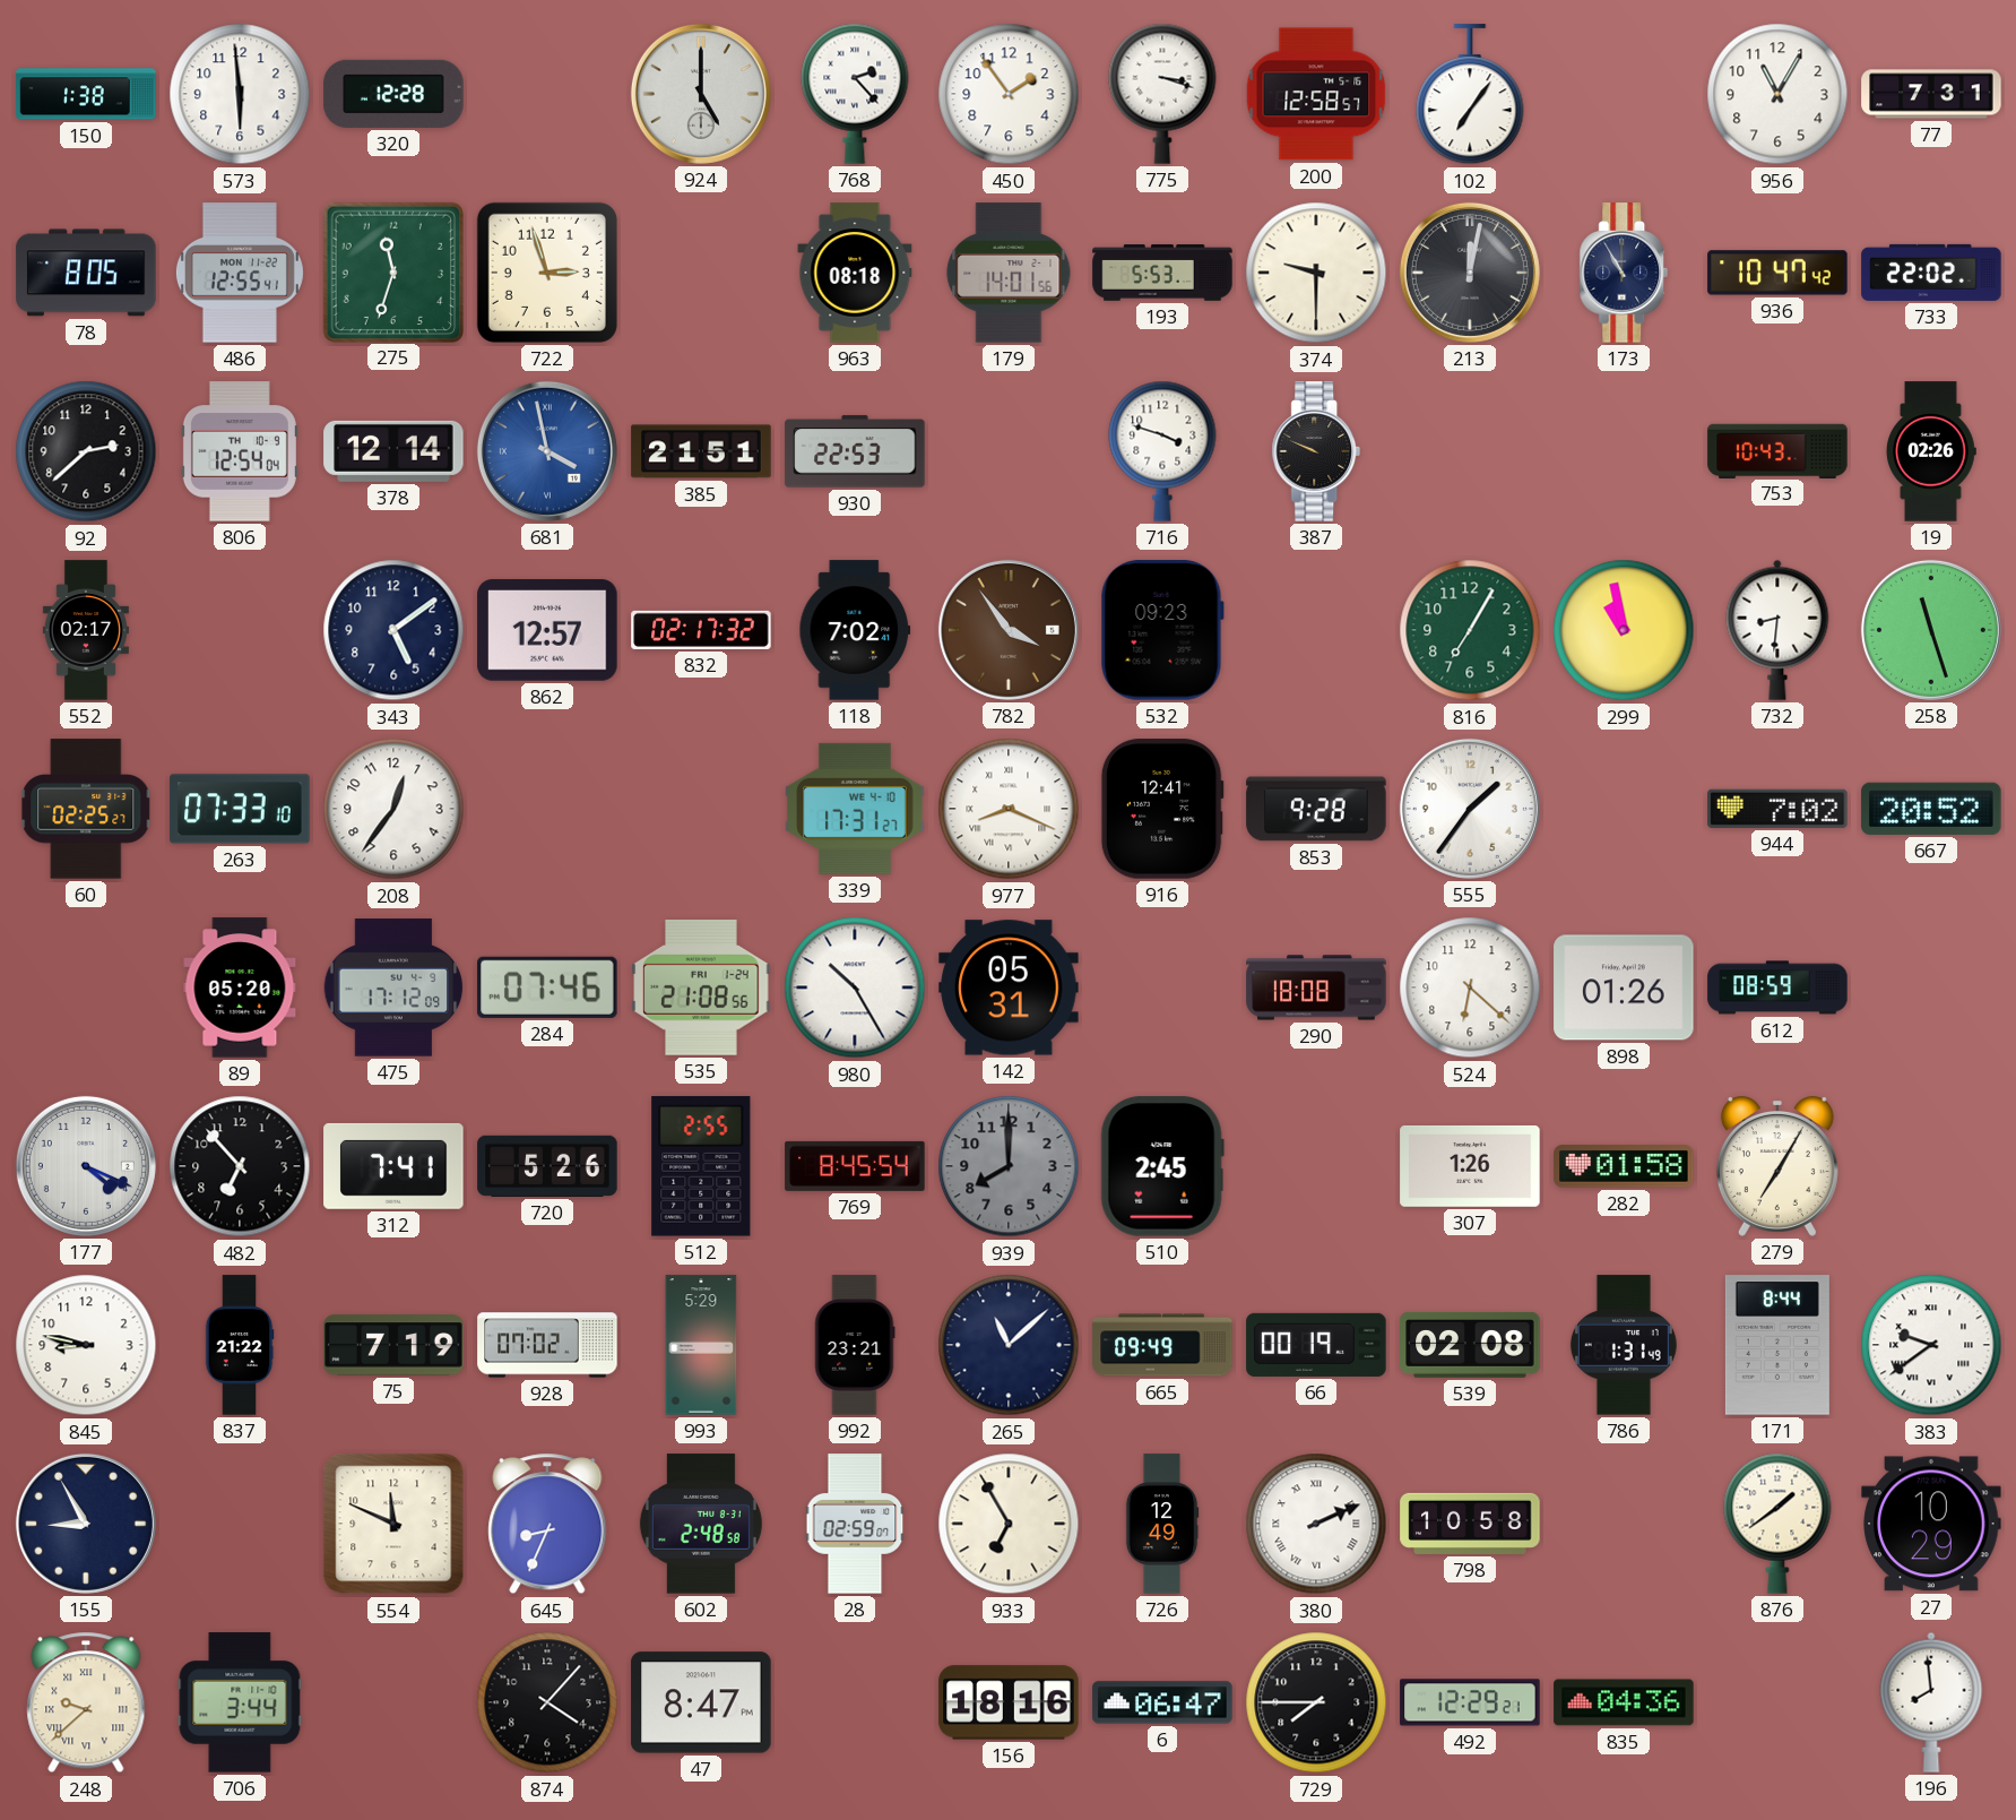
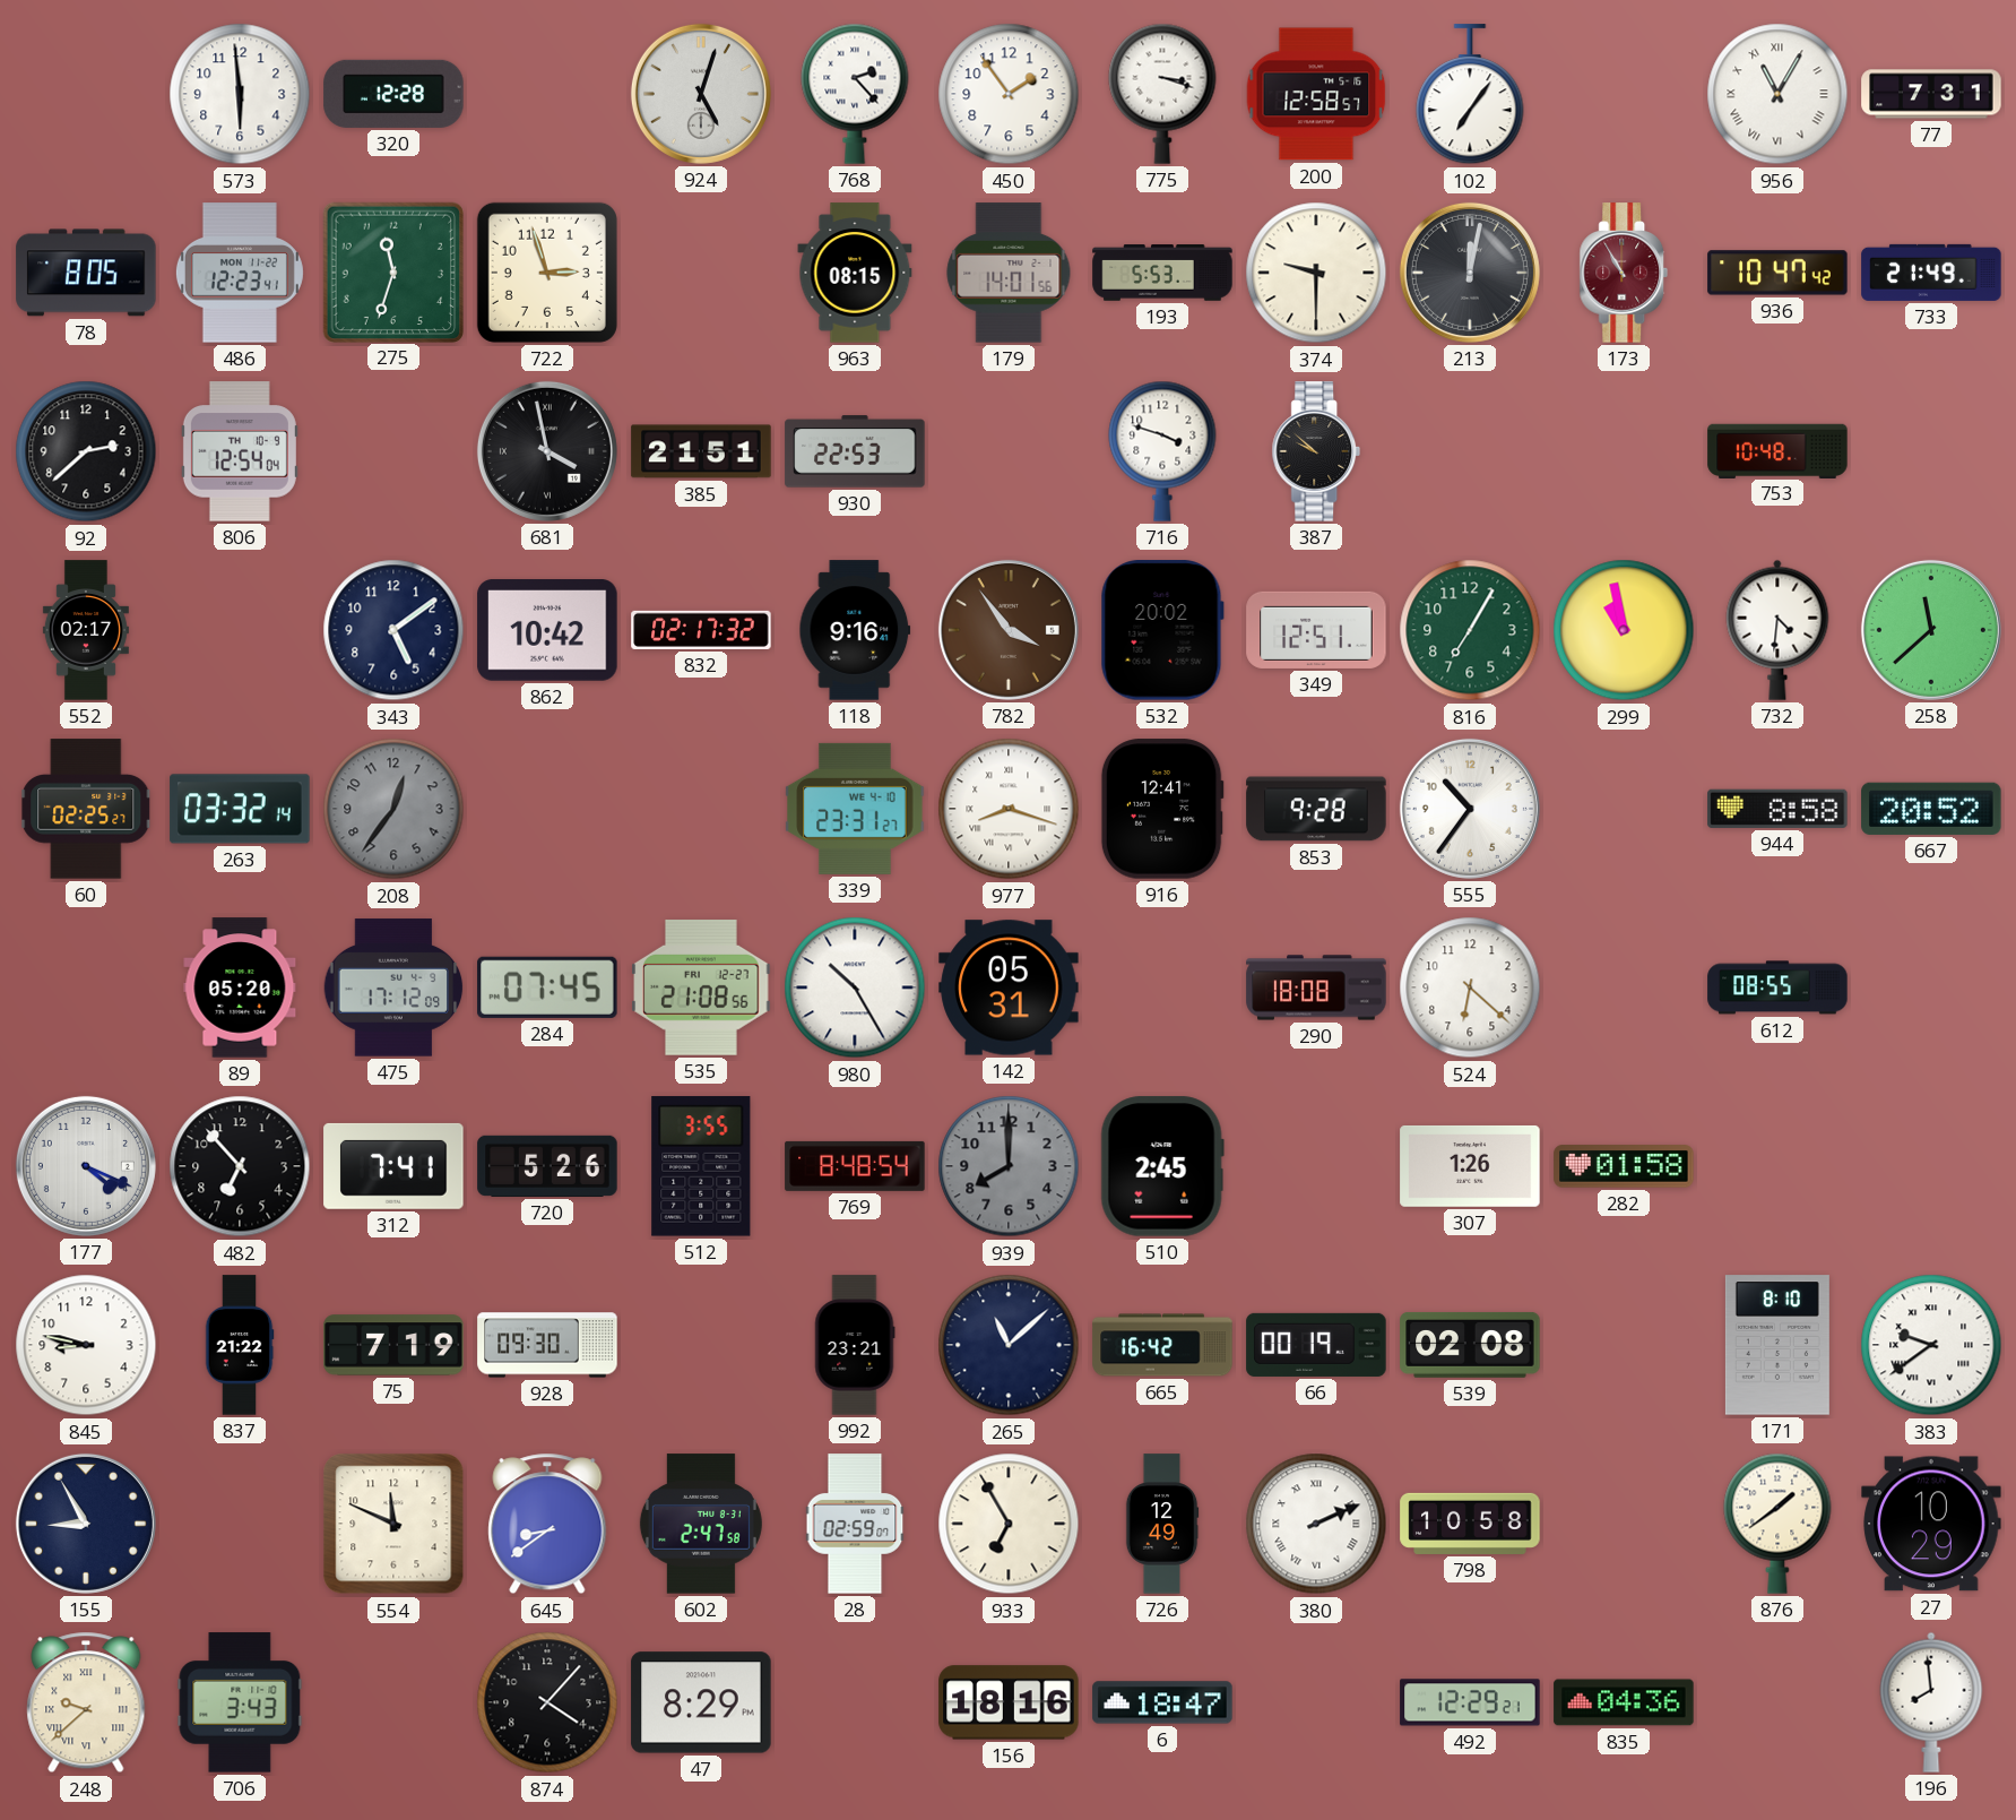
150: 1:38 -> none (86, 94)
924: 5:00 -> 5:03 (701, 94)
956 numerals: Arabic -> Roman (1777, 94)
486: 12:55 -> 12:23 (240, 273)
963: 08:18 -> 08:15 (855, 273)
173 dial: navy -> burgundy (1624, 273)
733: 22:02 -> 21:49 (1931, 273)
378: 12:14 -> none (393, 451)
681 dial: blue -> black (547, 451)
387: 9:49 -> 9:52 (1316, 451)
753: 10:43 -> 10:48 (1777, 450)
19: 02:26 -> none (1931, 451)
862: 12:57 -> 10:42 (547, 630)
118: 7:02 -> 9:16 (855, 630)
532: 09:23 -> 20:02 (1162, 630)
349: none -> 12:51 (1316, 630)
732: 8:31 -> 4:31 (1777, 630)
258: 11:27 -> 11:38 (1931, 630)
263: 07:33 -> 03:32 (240, 809)
208 dial: white -> grey (393, 809)
339: 17:31 -> 23:31 (855, 809)
977: 8:19 -> 8:18 (1009, 809)
555: 1:36 -> 10:36 (1470, 809)
944: 7:02 -> 8:58 (1777, 809)
284: 07:46 -> 07:45 (547, 987)
535 date: FRI 1-24 -> FRI 12-27 (701, 987)
898: 01:26 -> none (1624, 987)
612: 08:59 -> 08:55 (1777, 987)
512: 2:55 -> 3:55 (701, 1166)
769: 8:45 -> 8:48 (855, 1166)
279: 7:05 -> none (1777, 1166)
928: 07:02 -> 09:30 (547, 1345)
993: 5:29 -> none (701, 1345)
665: 09:49 -> 16:42 (1162, 1345)
786: 1:31 -> none (1624, 1345)
171: 8:44 -> 8:10 (1777, 1345)
645: 8:34 -> 8:39 (547, 1524)
602: 2:48 -> 2:47 (701, 1524)
706: 3:44 -> 3:43 (240, 1702)
47: 8:47 -> 8:29 (701, 1702)
6: 06:47 -> 18:47 (1162, 1702)
729: 7:45 -> none (1316, 1702)
